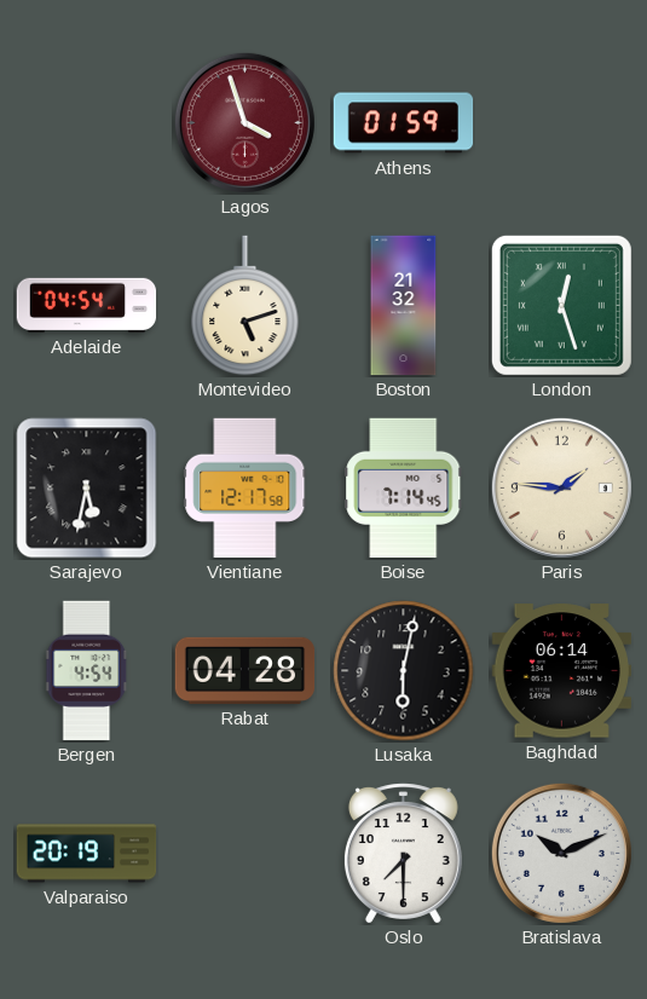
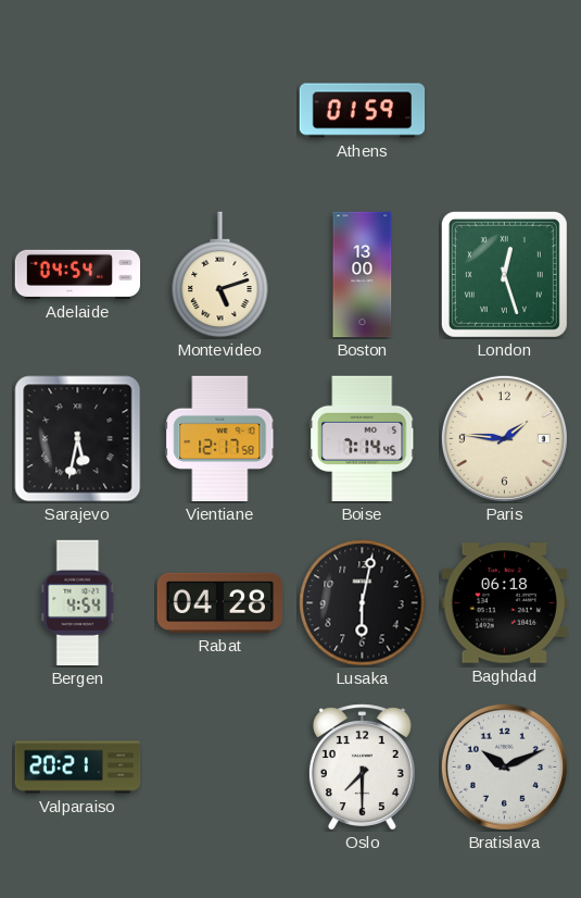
Lagos: 3:57 -> none (244, 122)
Boston: 21:32 -> 13:00 (363, 275)
Baghdad: 06:14 -> 06:18 (504, 603)
Valparaiso: 20:19 -> 20:21 (78, 768)
